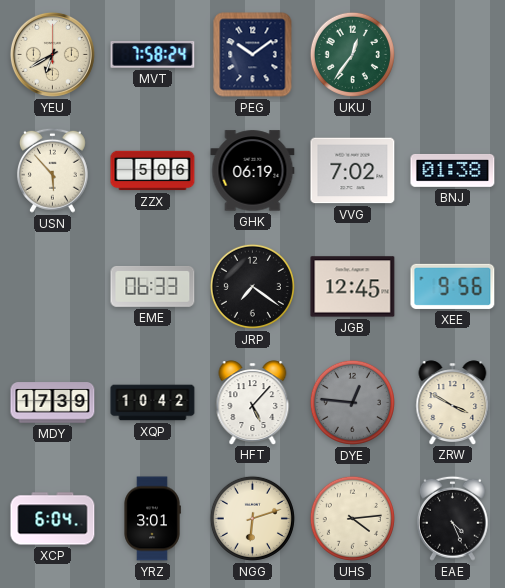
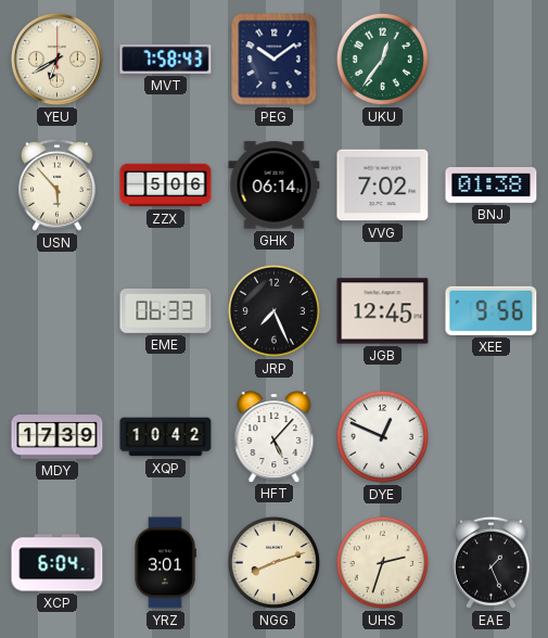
MVT: 7:58:24 -> 7:58:43 (166, 59)
GHK: 06:19 -> 06:14 (275, 186)
JRP: 7:21 -> 7:26 (273, 310)
DYE: 12:46 -> 12:49 (382, 436)
DYE dial: grey -> white (382, 436)
ZRW: 3:50 -> none (453, 402)
NGG: 6:12 -> 8:12 (273, 562)
UHS: 4:14 -> 2:33 (382, 562)
EAE: 4:26 -> 1:26 (490, 562)
